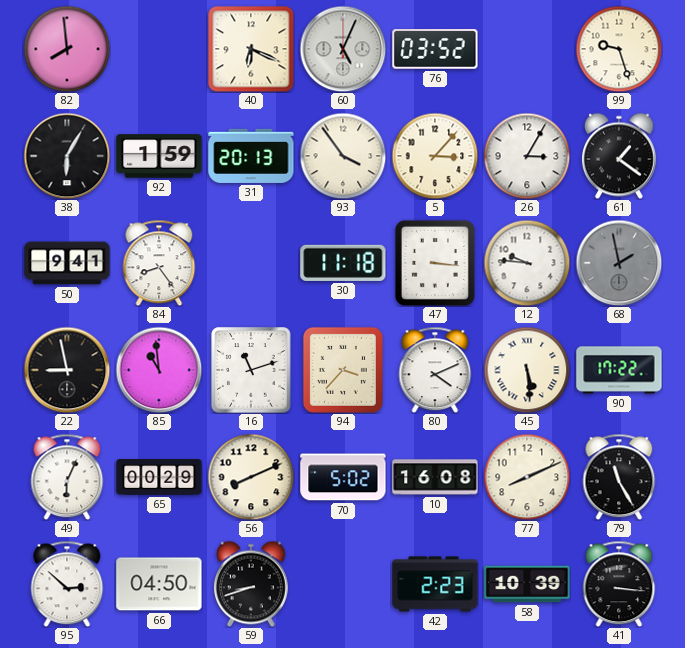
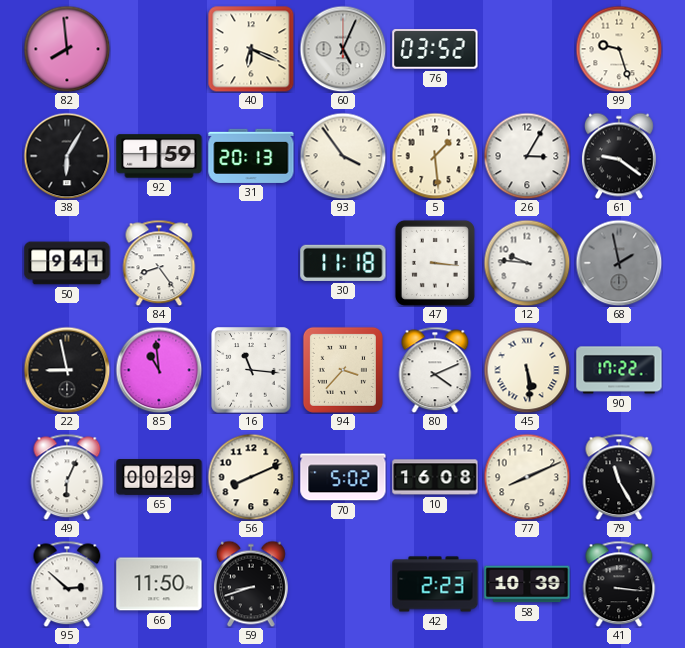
5: 3:07 -> 1:29 (435, 156)
61: 1:21 -> 9:21 (619, 156)
16: 11:12 -> 11:16 (251, 370)
66: 04:50 -> 11:50 (159, 584)
